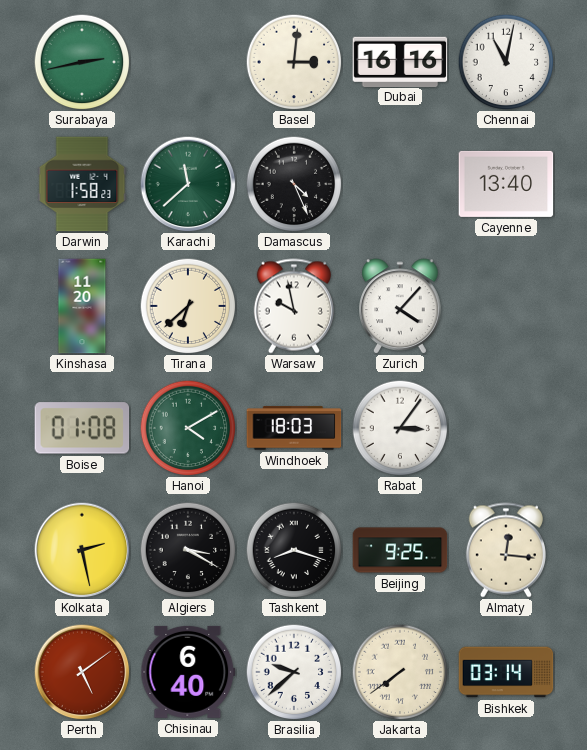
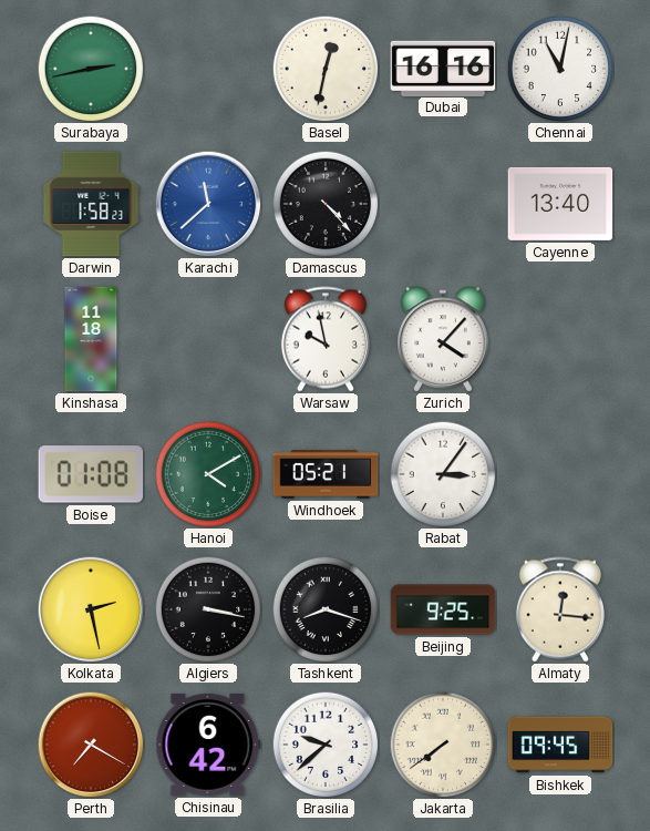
Basel: 3:01 -> 12:32 (326, 69)
Karachi dial: green -> blue (208, 204)
Damascus: 4:26 -> 4:23 (326, 204)
Kinshasa: 11:20 -> 11:18 (91, 339)
Tirana: 6:38 -> none (188, 306)
Windhoek: 18:03 -> 05:21 (326, 474)
Algiers: 3:20 -> 3:17 (208, 609)
Perth: 5:09 -> 7:20 (91, 745)
Chisinau: 6:40 -> 6:42 (208, 745)
Bishkek: 03:14 -> 09:45 (560, 745)
